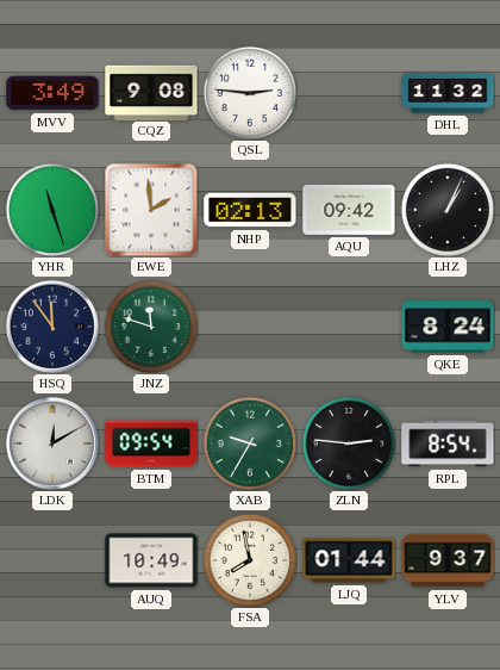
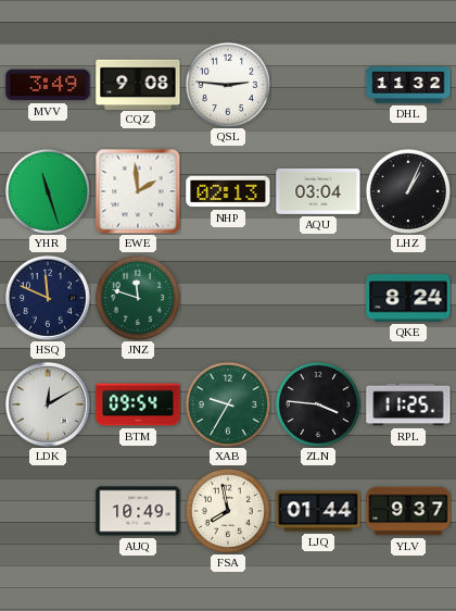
AQU: 09:42 -> 03:04 (318, 191)
HSQ: 11:54 -> 11:49 (49, 299)
ZLN: 2:46 -> 3:46 (318, 404)
RPL: 8:54 -> 11:25 (408, 404)
